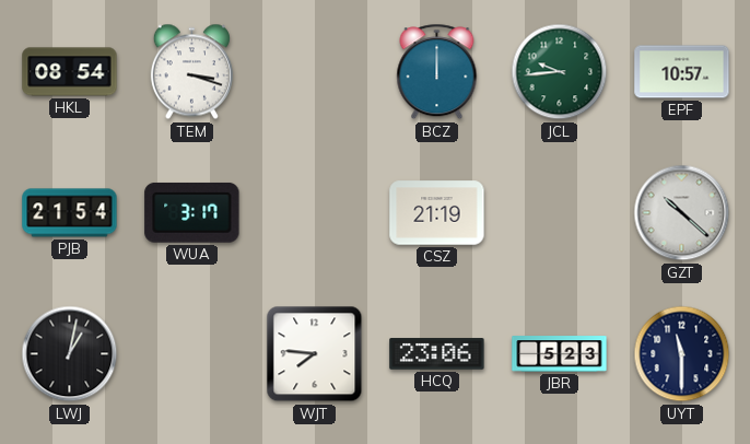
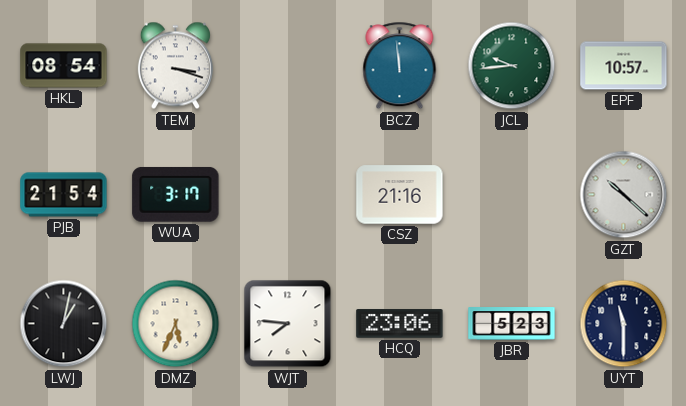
BCZ: 12:00 -> 11:59 (400, 66)
CSZ: 21:19 -> 21:16 (400, 195)
DMZ: none -> 5:34 (176, 324)
